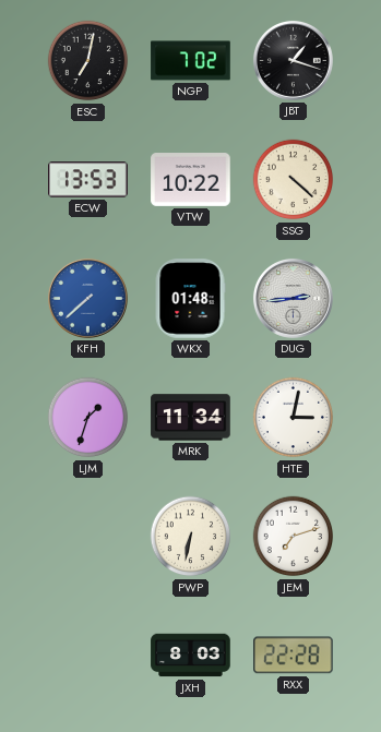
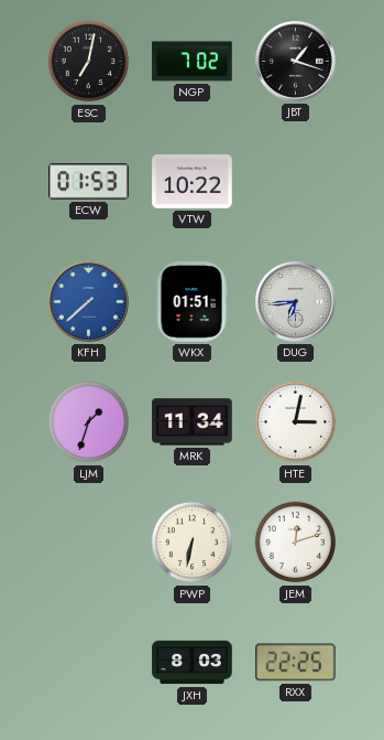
ECW: 13:53 -> 01:53 (89, 182)
SSG: 4:22 -> none (294, 180)
WKX: 01:48 -> 01:51 (191, 302)
DUG: 2:44 -> 6:44 (295, 301)
JEM: 7:12 -> 12:12 (296, 543)
RXX: 22:28 -> 22:25 (296, 663)
